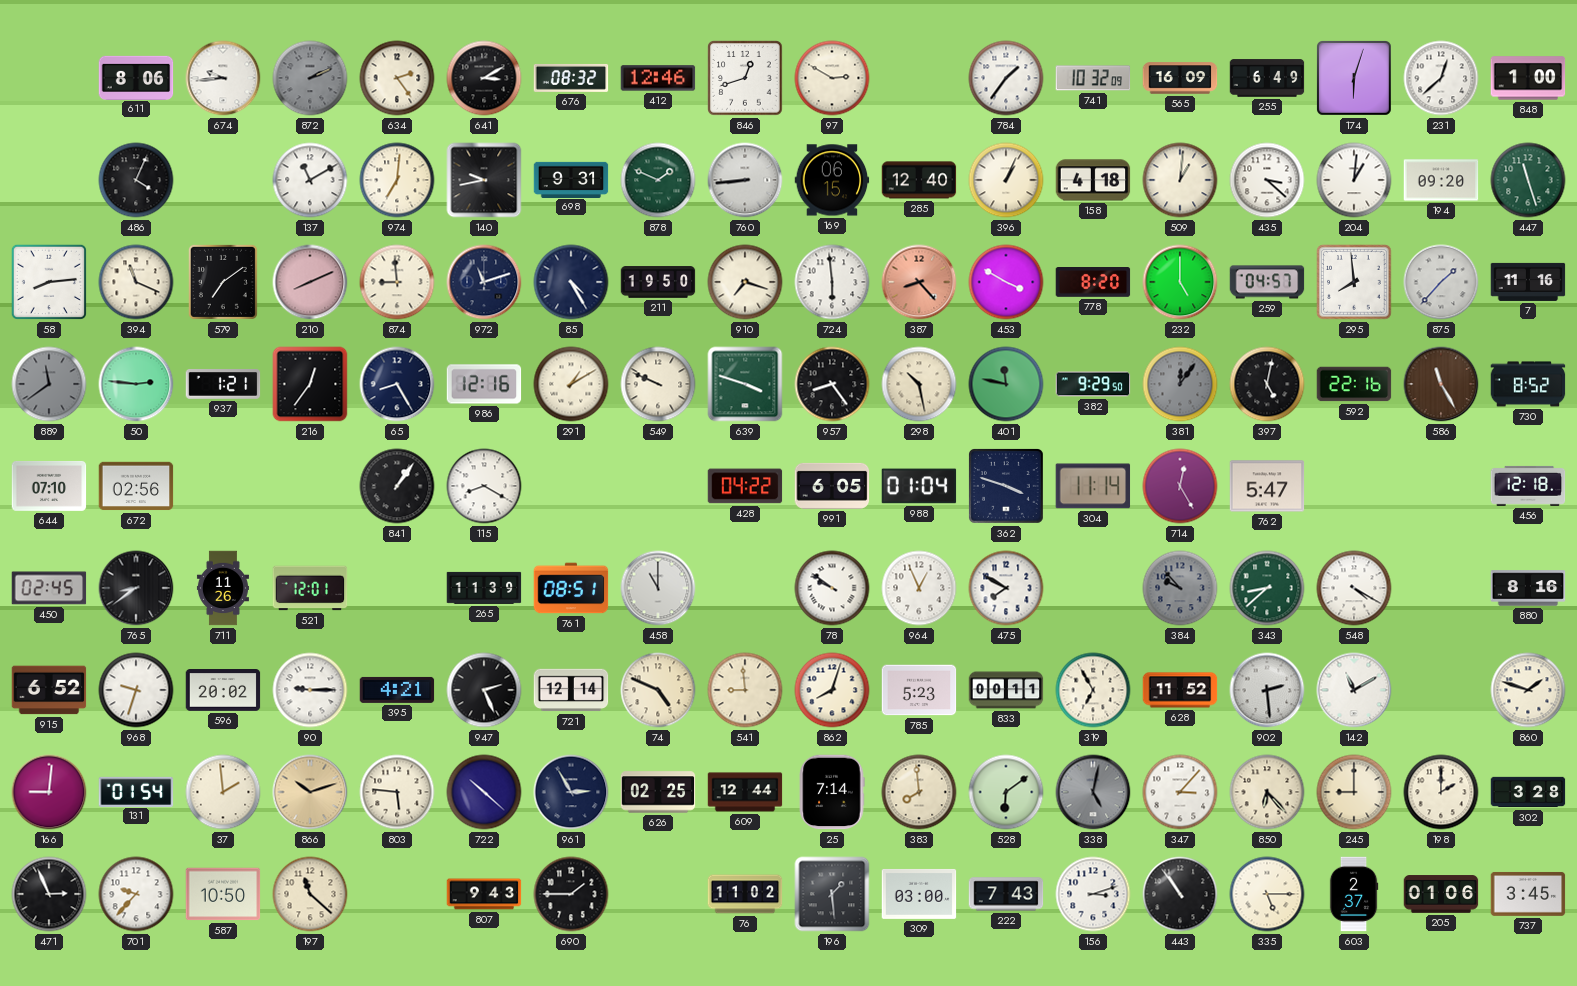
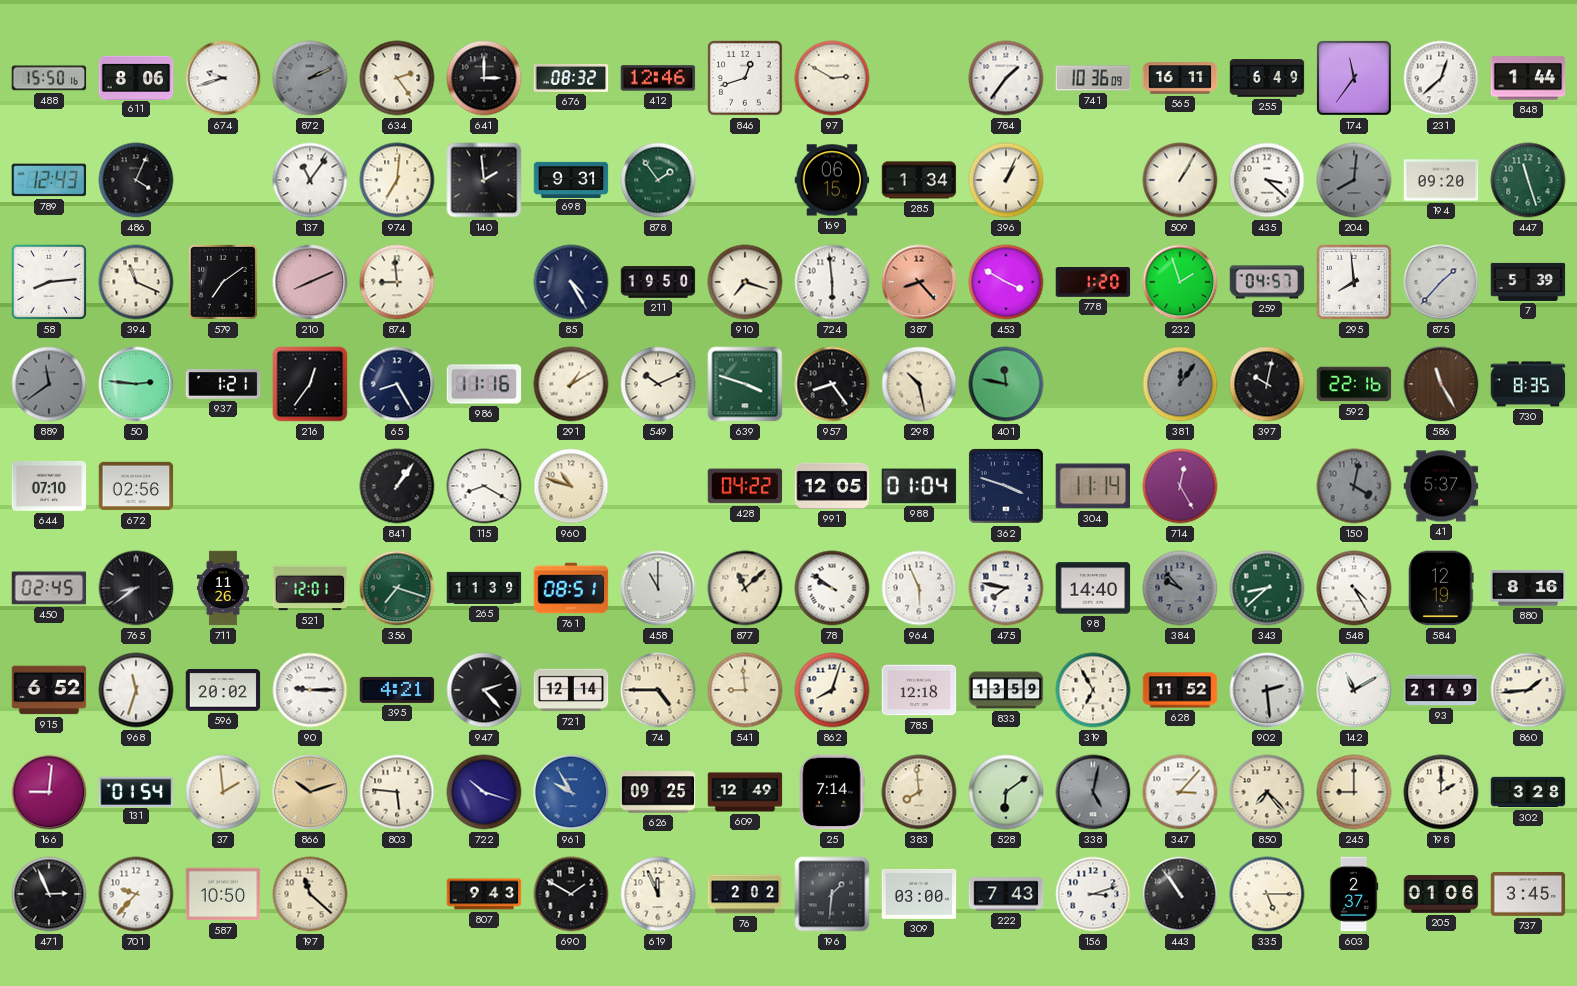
488: none -> 15:50 (49, 78)
674: 9:44 -> 9:42 (223, 78)
641: 3:10 -> 3:00 (484, 78)
741: 10:32 -> 10:36 (1093, 78)
565: 16:09 -> 16:11 (1180, 78)
174: 6:03 -> 11:36 (1355, 79)
848: 1:00 -> 1:44 (1528, 78)
789: none -> 12:43 (49, 180)
137: 11:10 -> 11:06 (310, 180)
140: 9:43 -> 1:59 (484, 180)
878: 1:49 -> 1:54 (658, 180)
760: 8:44 -> none (745, 180)
285: 12:40 -> 1:34 (919, 180)
158: 4:18 -> none (1093, 180)
509: 1:01 -> 1:05 (1180, 180)
204: 1:01 -> 8:01 (1354, 180)
204 dial: white -> grey (1354, 180)
972: 11:12 -> none (484, 282)
778: 8:20 -> 1:20 (1093, 283)
232: 5:00 -> 1:57 (1180, 282)
7: 11:16 -> 5:39 (1528, 282)
986: 12:16 -> 11:16 (484, 384)
549: 9:49 -> 10:11 (658, 384)
382: 9:29 -> none (1093, 384)
397: 5:02 -> 10:02 (1267, 384)
730: 8:52 -> 8:35 (1528, 384)
960: none -> 10:48 (571, 486)
991: 6:05 -> 12:05 (832, 486)
762: 5:47 -> none (1267, 486)
150: none -> 4:02 (1354, 486)
41: none -> 5:37 (1441, 486)
456: 12:18 -> none (1528, 486)
356: none -> 7:18 (397, 588)
877: none -> 11:08 (745, 588)
964: 12:56 -> 5:56 (919, 588)
475: 7:50 -> 7:47 (1006, 588)
98: none -> 14:40 (1093, 588)
548: 4:20 -> 4:25 (1354, 588)
584: none -> 12:19 (1441, 588)
968: 9:33 -> 11:33 (136, 690)
947: 2:26 -> 2:23 (484, 690)
74: 4:49 -> 4:45 (658, 690)
785: 5:23 -> 12:18 (919, 690)
833: 00:11 -> 13:59 (1006, 690)
93: none -> 21:49 (1441, 690)
860: 1:48 -> 1:44 (1528, 690)
722: 10:22 -> 10:18 (484, 792)
961: 2:55 -> 9:55 (571, 792)
961 dial: navy -> blue (571, 792)
626: 02:25 -> 09:25 (658, 792)
609: 12:44 -> 12:49 (745, 792)
850: 6:23 -> 7:23 (1267, 792)
690: 1:45 -> 1:50 (571, 894)
619: none -> 11:56 (658, 894)
76: 11:02 -> 2:02 (745, 894)
196: 1:29 -> 1:31 (832, 894)
